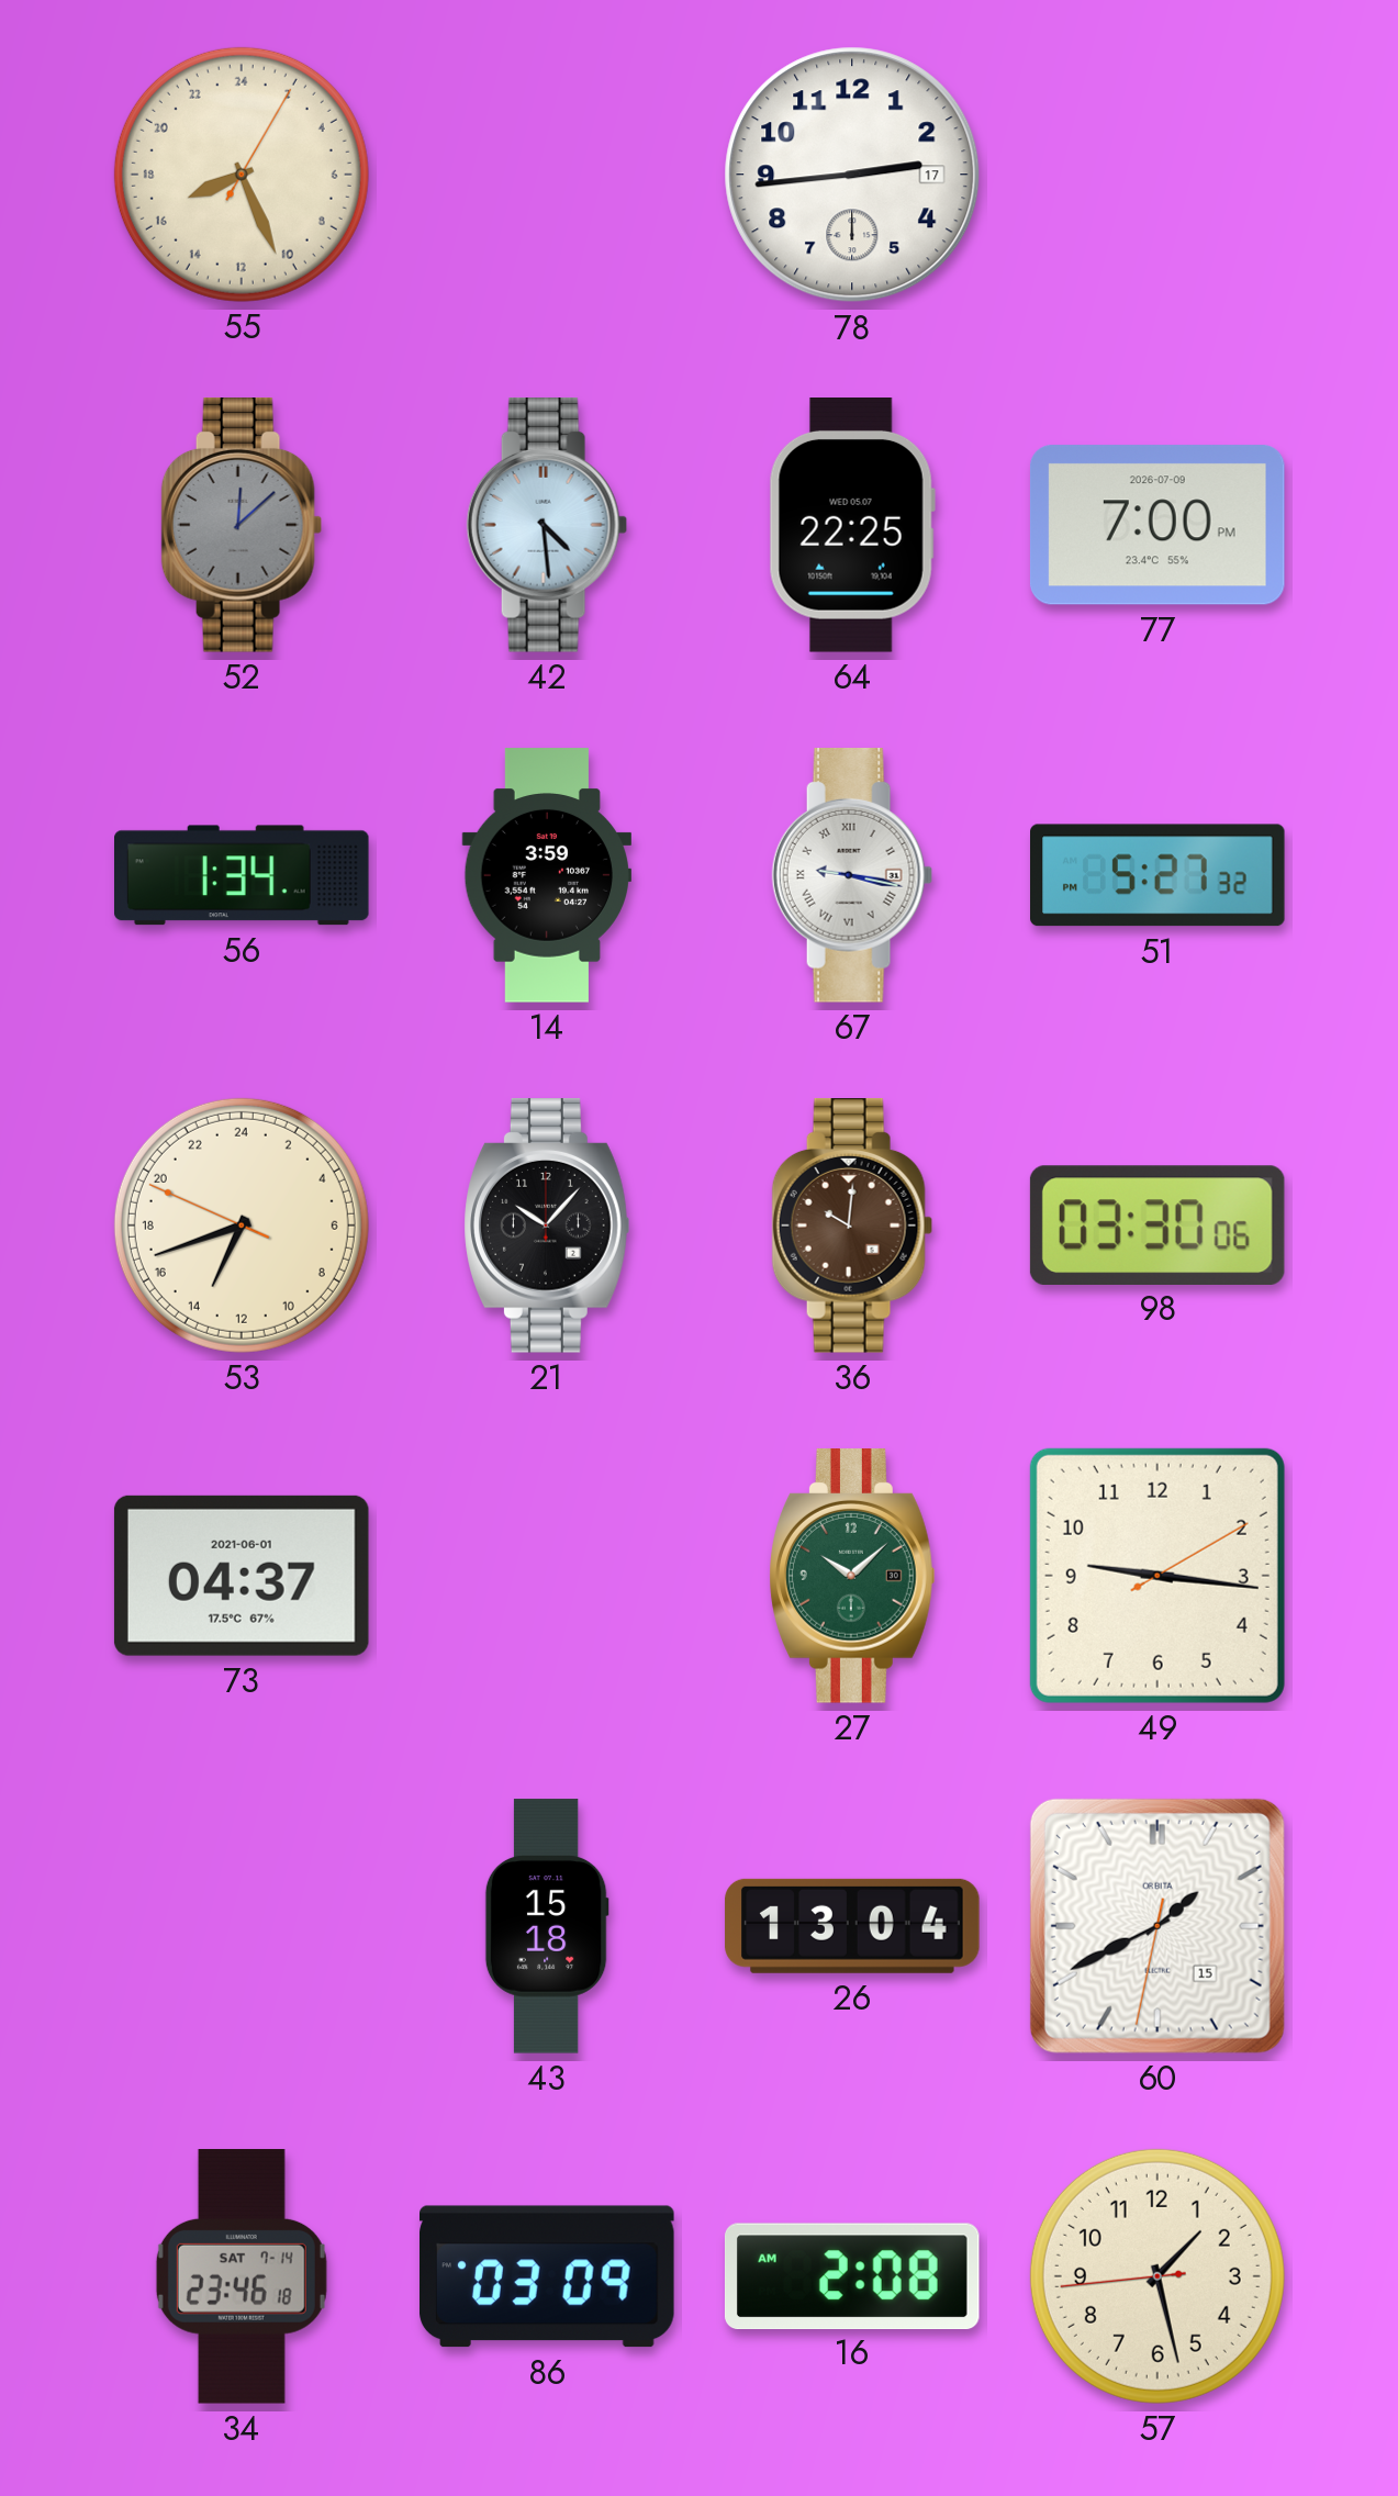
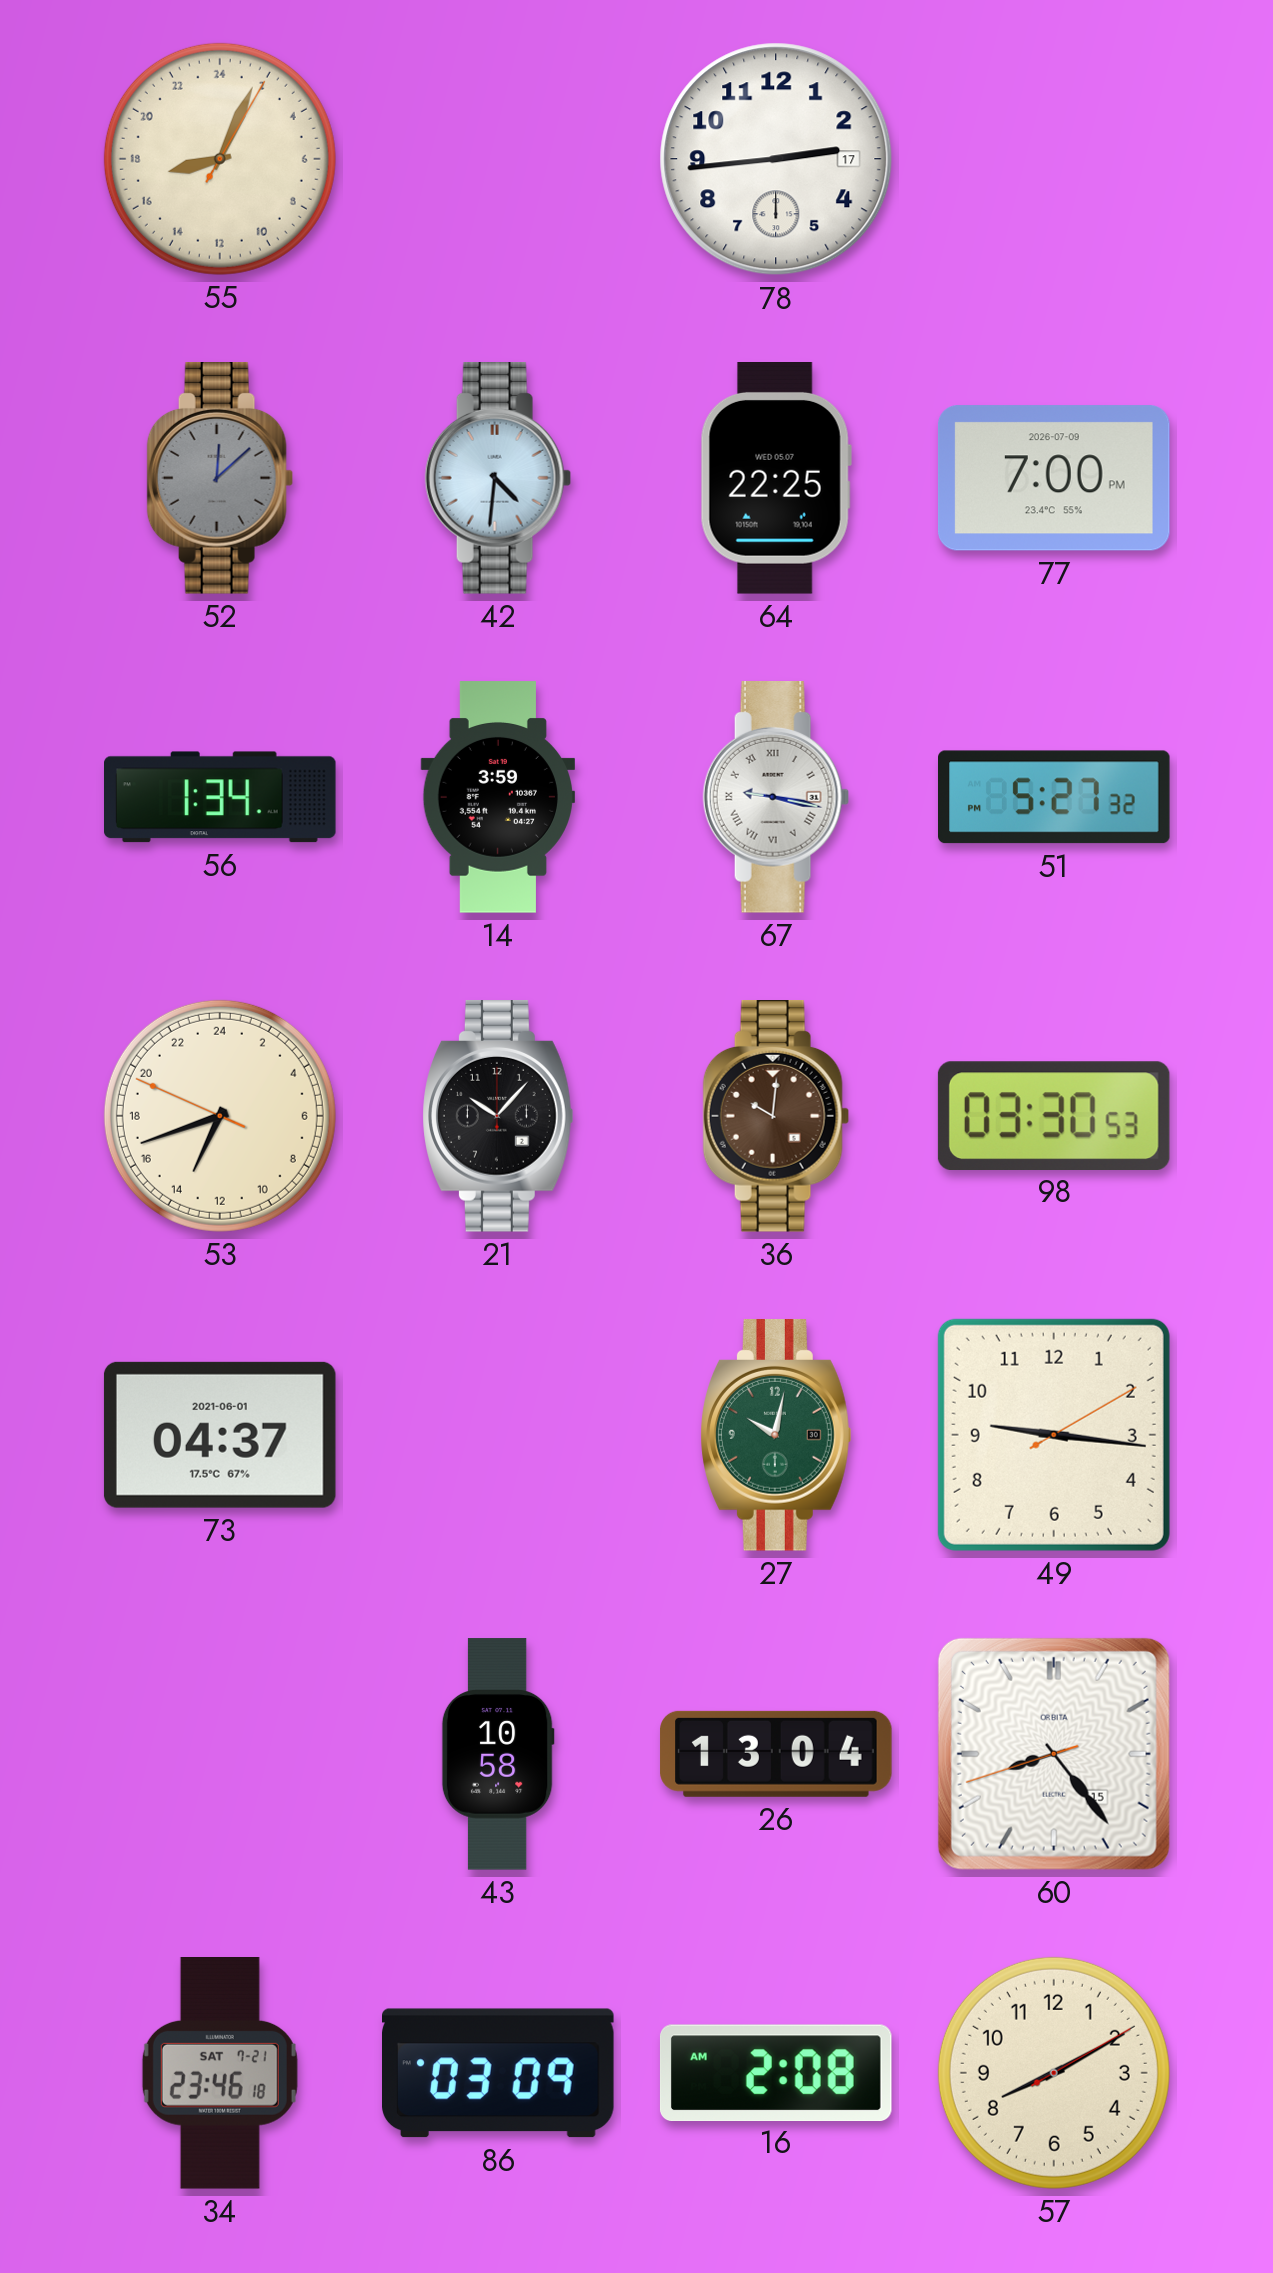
55: 16:26 -> 17:04 (220, 159)
42: 4:29 -> 4:31 (498, 479)
98: 03:30:06 -> 03:30:53 (1054, 1115)
27: 10:08 -> 10:02 (776, 1436)
43: 15:18 -> 10:58 (498, 1754)
60: 1:40 -> 8:23 (1054, 1754)
34 date: SAT 7-14 -> SAT 7-21 (220, 2074)
57: 1:27 -> 8:10 (1054, 2073)
